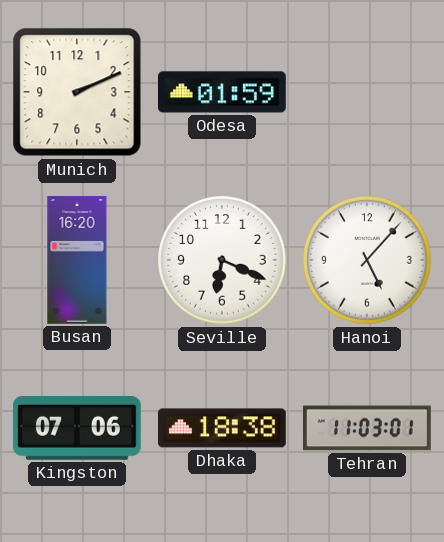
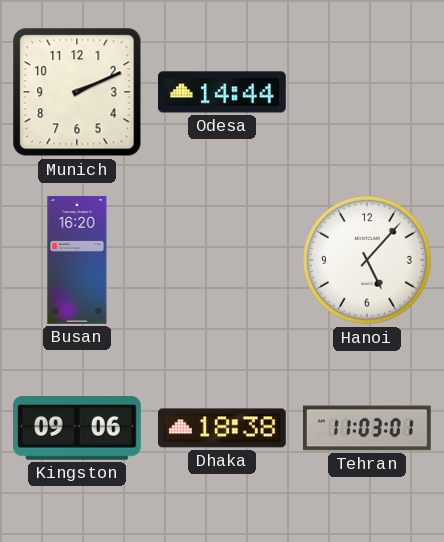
Odesa: 01:59 -> 14:44 (223, 92)
Seville: 6:19 -> none (223, 261)
Kingston: 07:06 -> 09:06 (78, 429)
